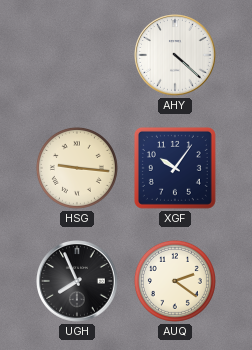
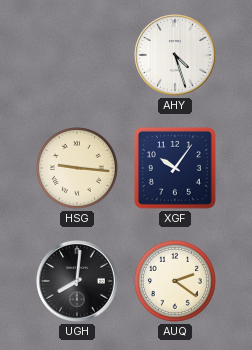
AHY: 4:22 -> 4:27 (175, 55)
UGH: 7:56 -> 8:01 (77, 281)
